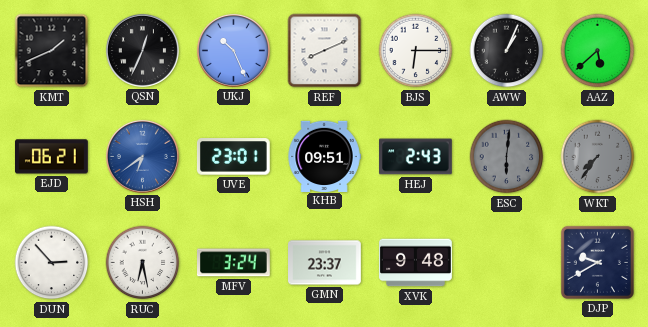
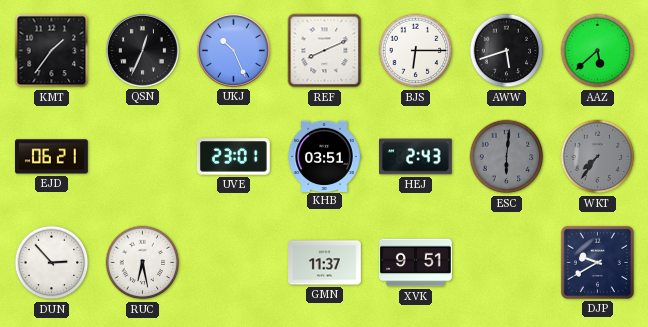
KMT: 1:41 -> 1:36 (52, 51)
AWW: 1:04 -> 5:42 (507, 51)
HSH: 6:39 -> none (142, 156)
KHB: 09:51 -> 03:51 (324, 156)
MFV: 3:24 -> none (234, 263)
GMN: 23:37 -> 11:37 (325, 263)
XVK: 9:48 -> 9:51 (416, 263)
